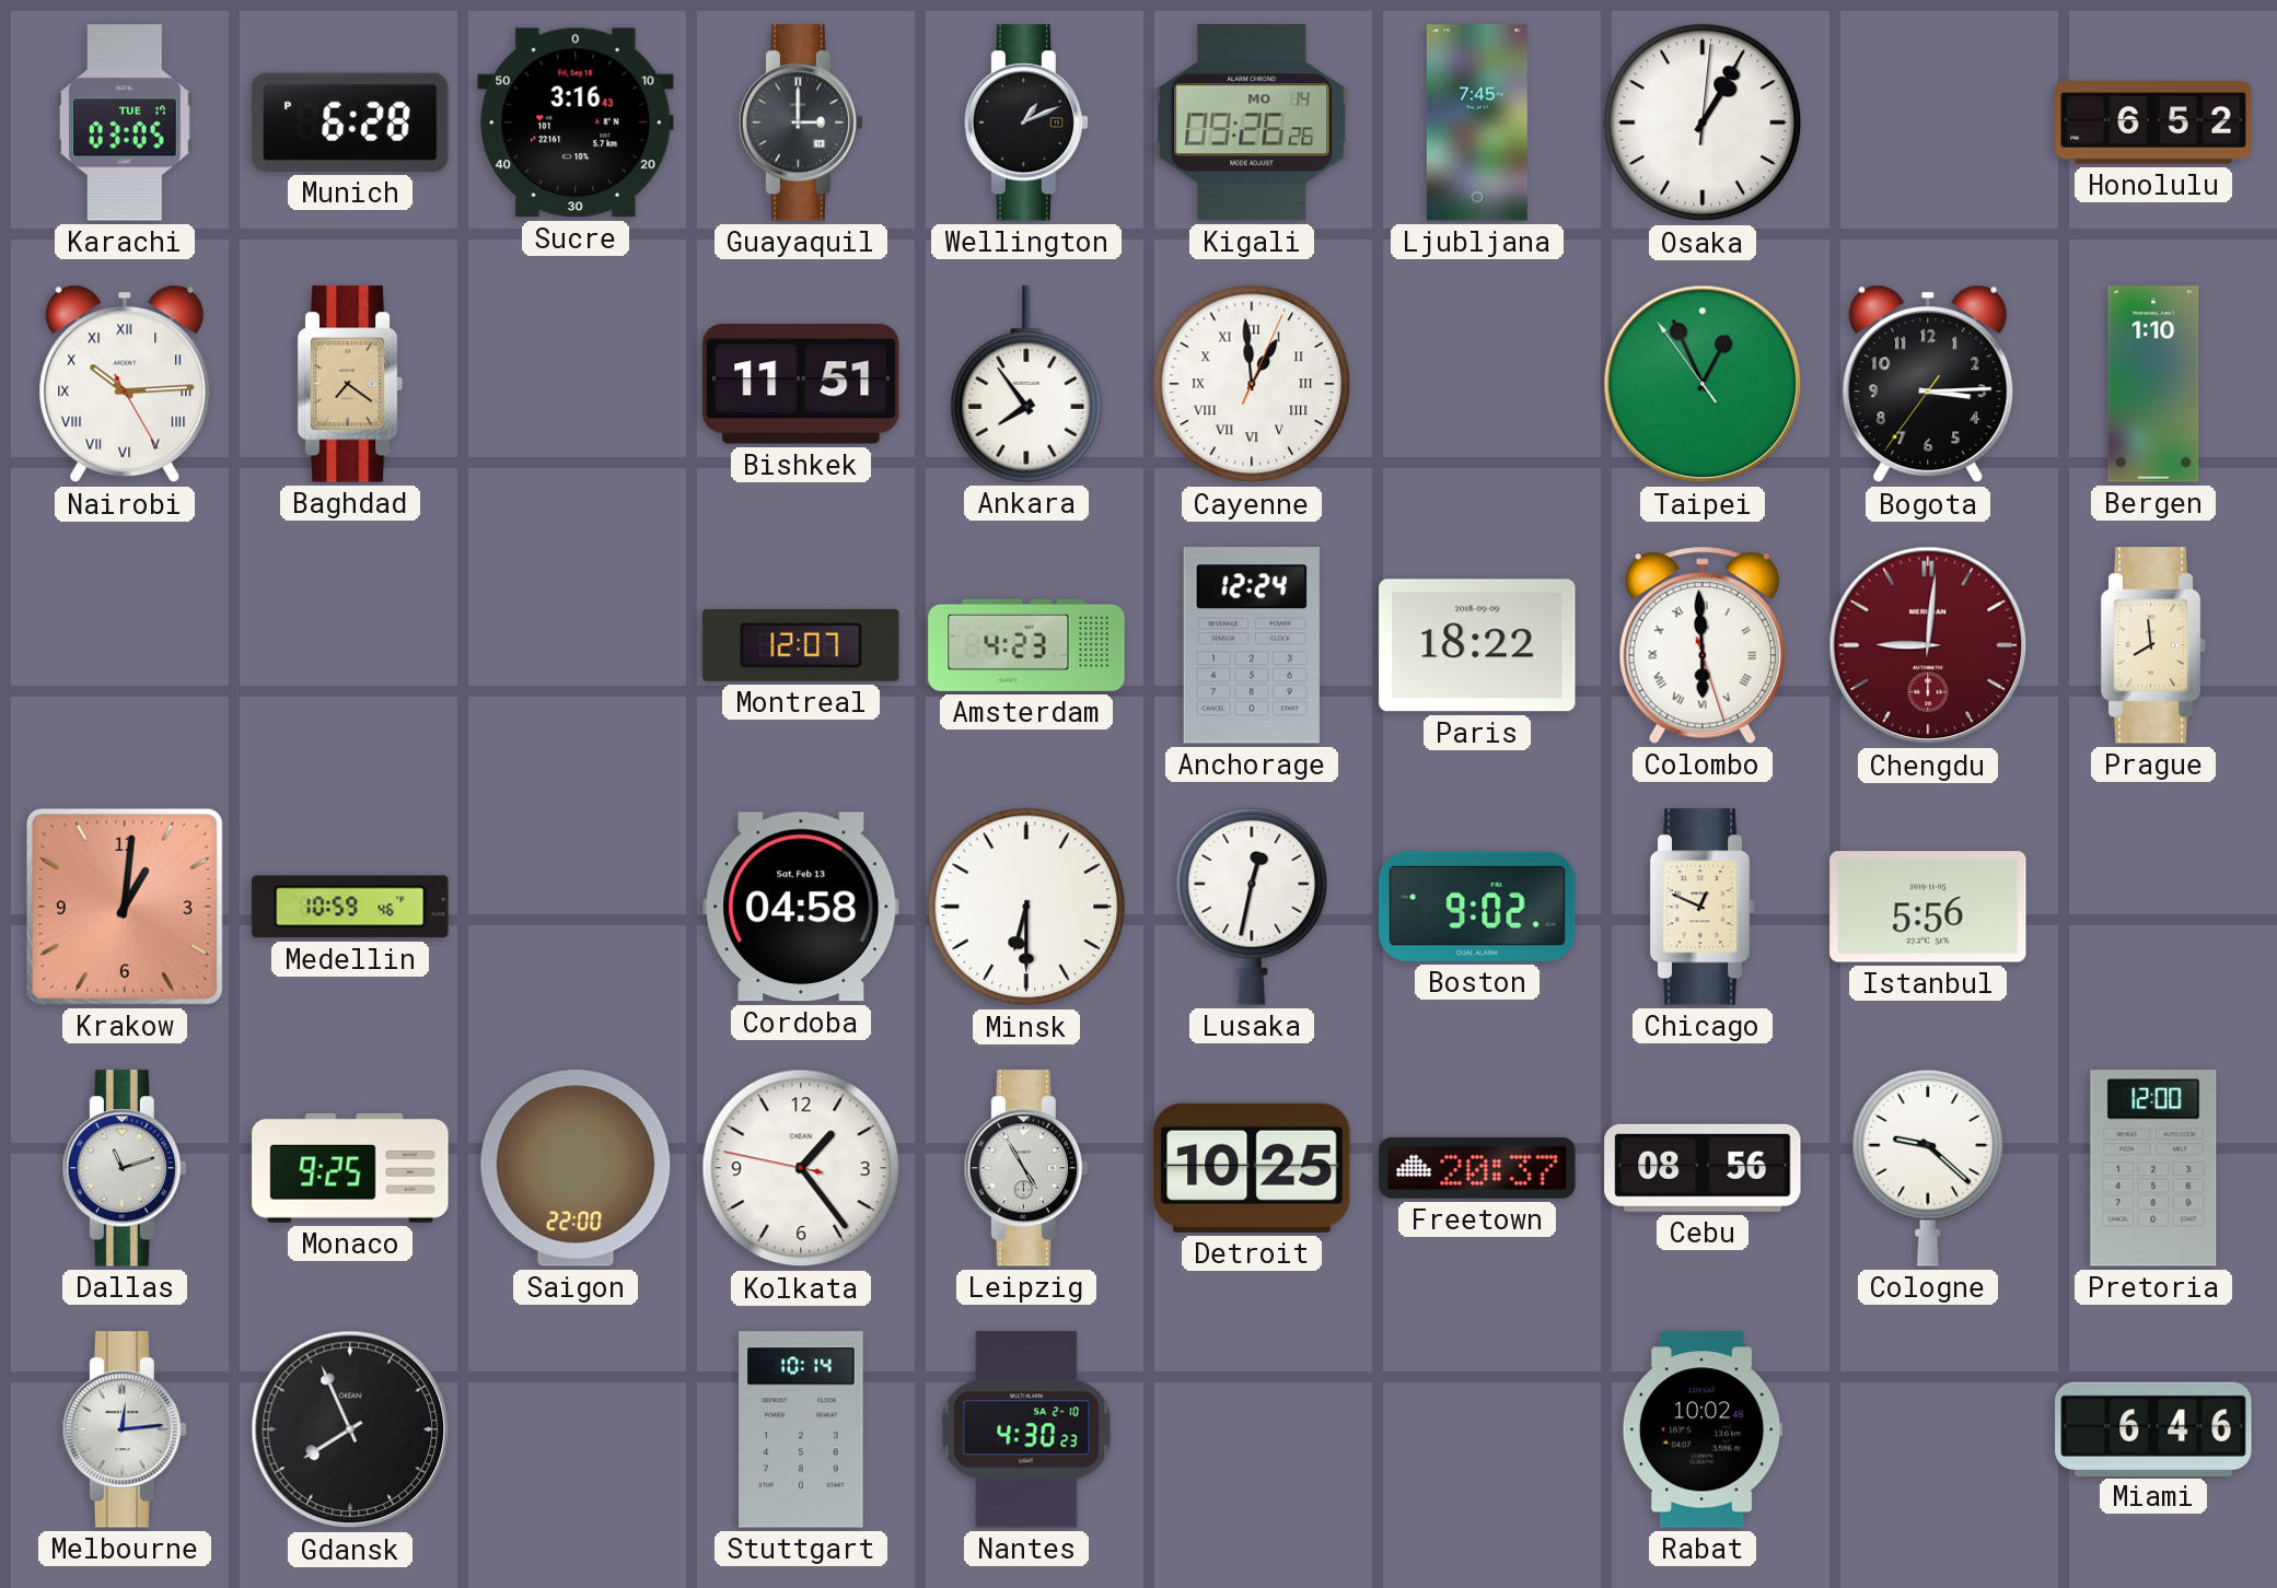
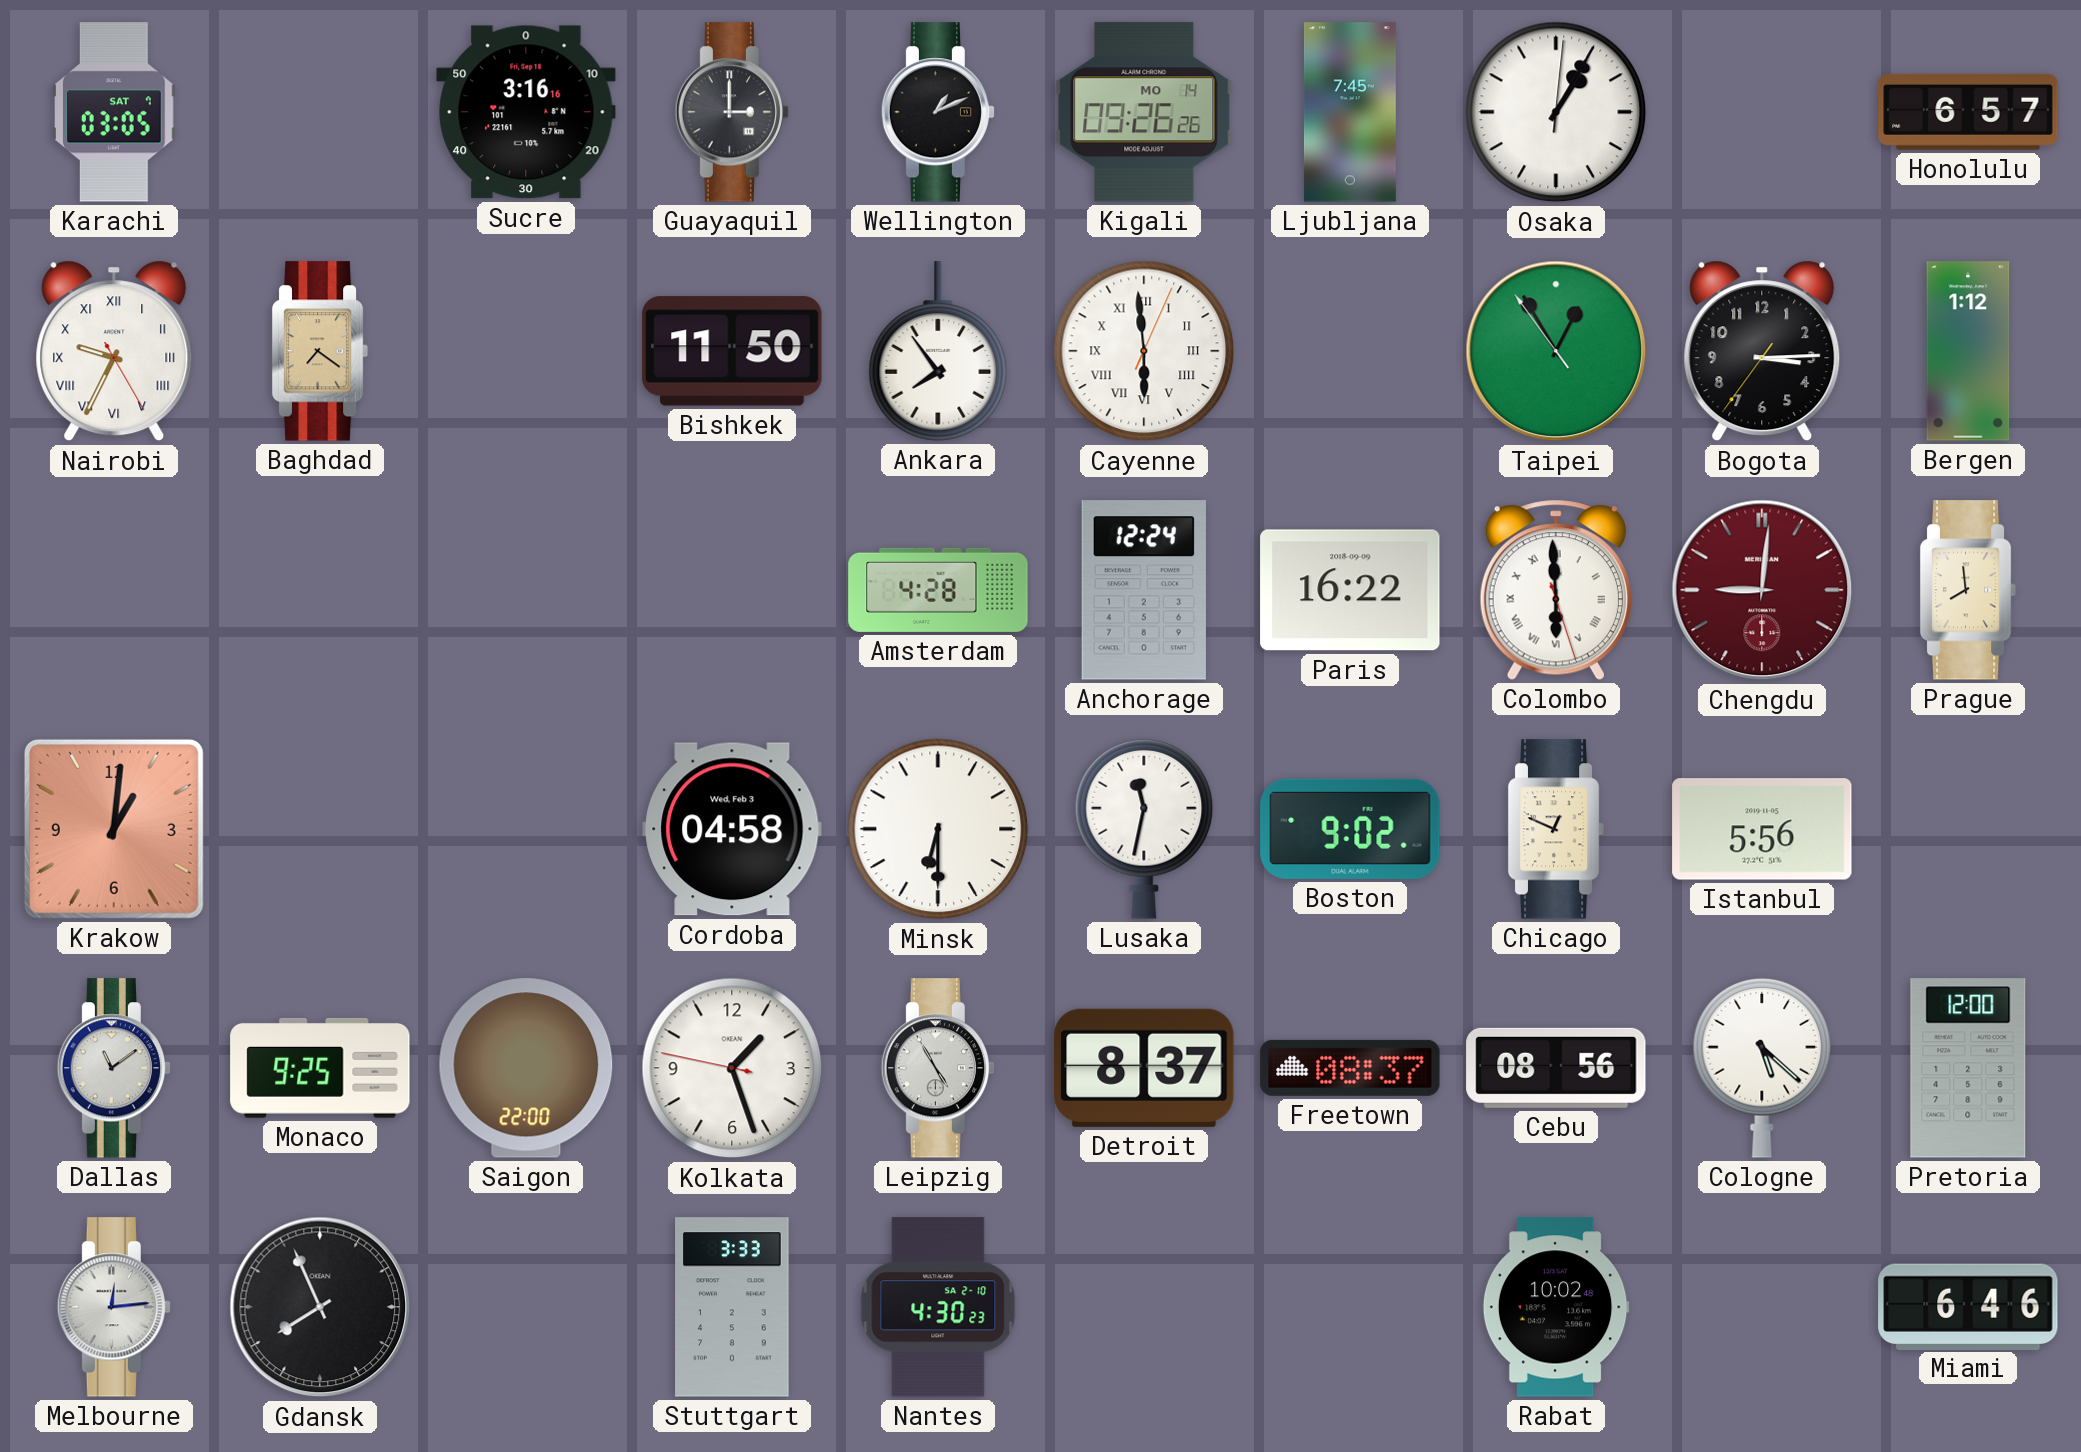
Karachi date: TUE 17 -> SAT 7 (114, 112)
Munich: 6:28 -> none (350, 122)
Sucre: 3:16:43 -> 3:16:16 (526, 112)
Honolulu: 6:52 -> 6:57 (1968, 112)
Nairobi: 10:14 -> 9:34 (114, 351)
Bishkek: 11:51 -> 11:50 (732, 351)
Cayenne: 12:59 -> 5:59 (1144, 351)
Taipei: 12:55 -> 12:54 (1556, 351)
Bergen: 1:10 -> 1:12 (1968, 351)
Montreal: 12:07 -> none (801, 645)
Amsterdam: 4:23 -> 4:28 (938, 590)
Paris: 18:22 -> 16:22 (1350, 590)
Medellin: 10:59 -> none (350, 907)
Cordoba date: Sat, Feb 13 -> Wed, Feb 3 (732, 829)
Lusaka: 12:32 -> 11:32 (1144, 829)
Dallas: 11:12 -> 11:09 (113, 1068)
Kolkata: 1:23 -> 1:26 (732, 1068)
Detroit: 10:25 -> 8:37 (1144, 1068)
Freetown: 20:37 -> 08:37 (1350, 1068)
Cologne: 9:22 -> 5:22 (1762, 1068)
Stuttgart: 10:14 -> 3:33 (732, 1307)
